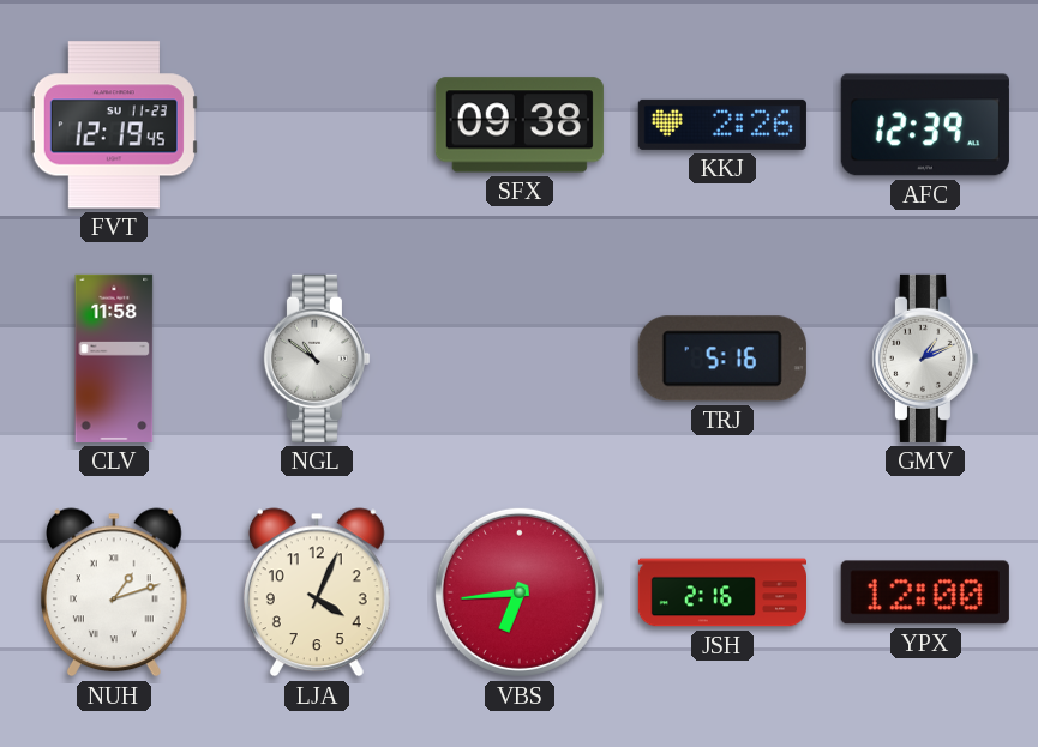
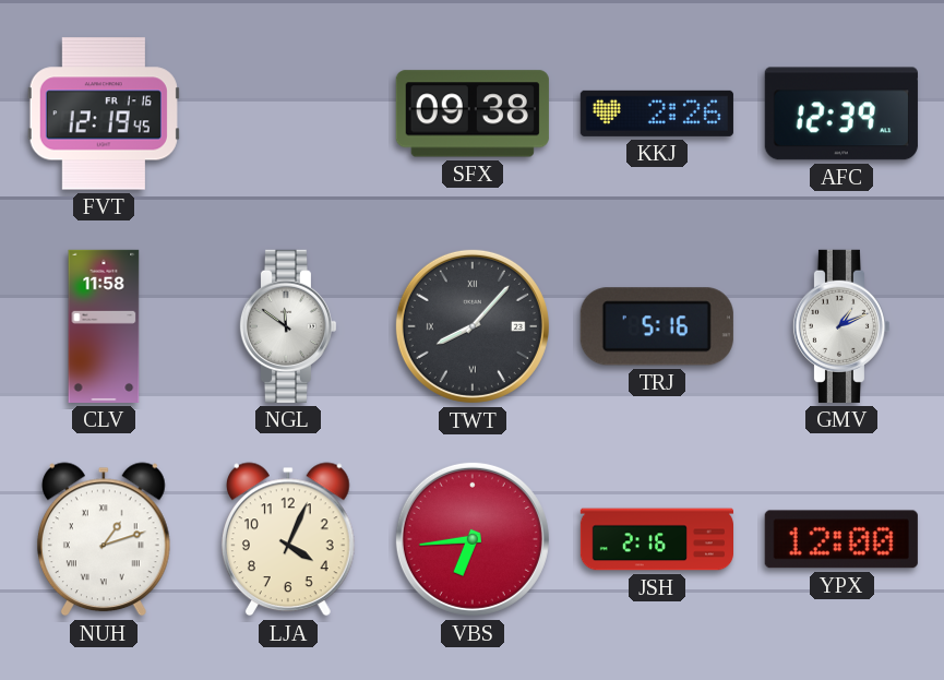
FVT date: SU 11-23 -> FR 1-16 (104, 114)
NGL: 10:51 -> 11:51 (287, 326)
TWT: none -> 8:07 (473, 326)
